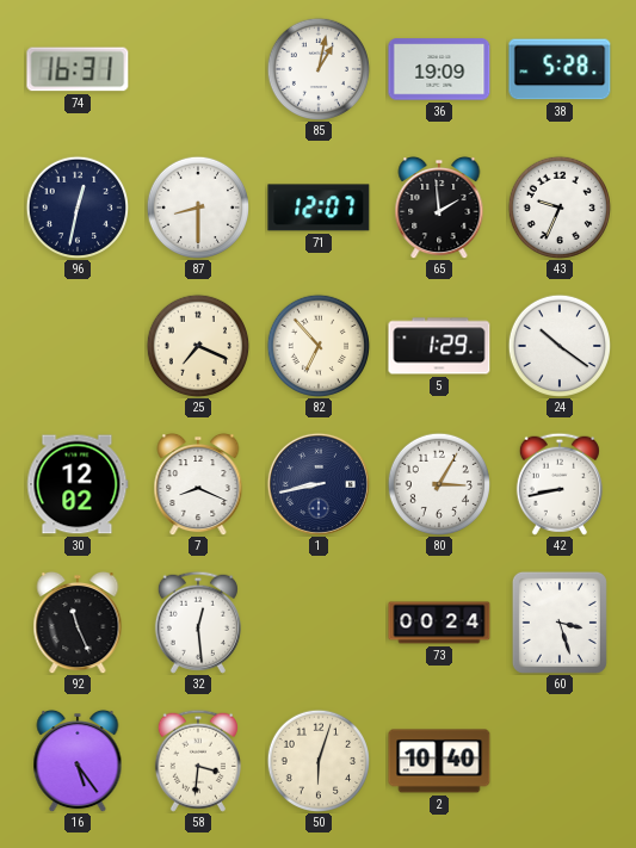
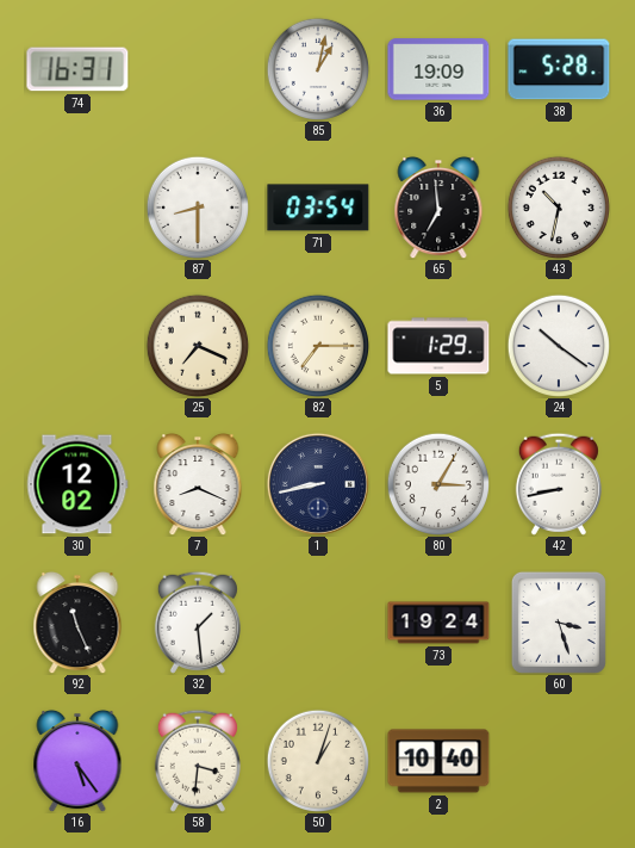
96: 12:32 -> none (76, 206)
71: 12:07 -> 03:54 (318, 208)
65: 1:59 -> 6:59 (438, 208)
43: 9:34 -> 10:32 (558, 206)
82: 6:53 -> 7:15 (317, 345)
32: 12:29 -> 1:29 (198, 623)
73: 00:24 -> 19:24 (438, 623)
50: 6:03 -> 1:03 (317, 760)
